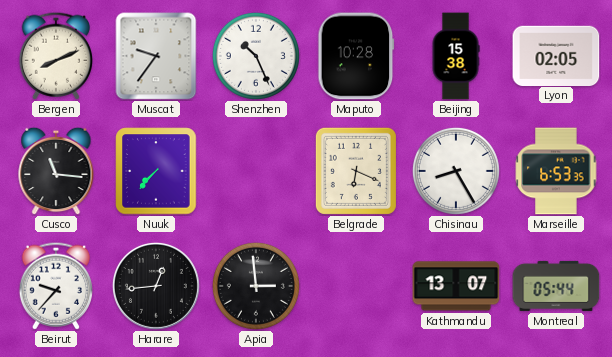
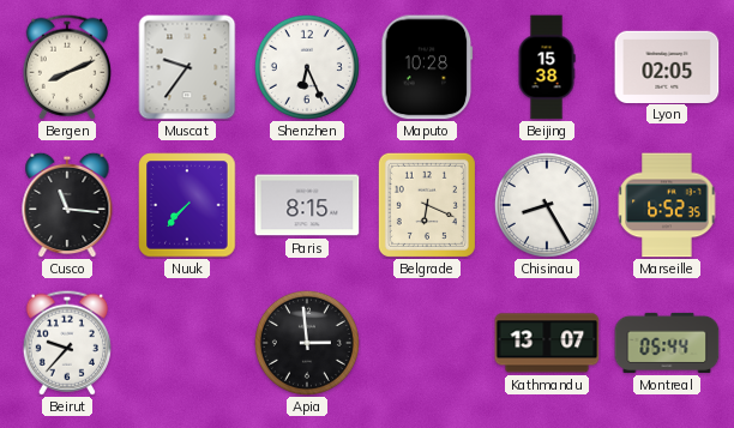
Shenzhen: 10:26 -> 6:26 (307, 67)
Paris: none -> 8:15 (307, 205)
Marseille: 6:53 -> 6:52 (667, 205)
Harare: 12:44 -> none (156, 286)
